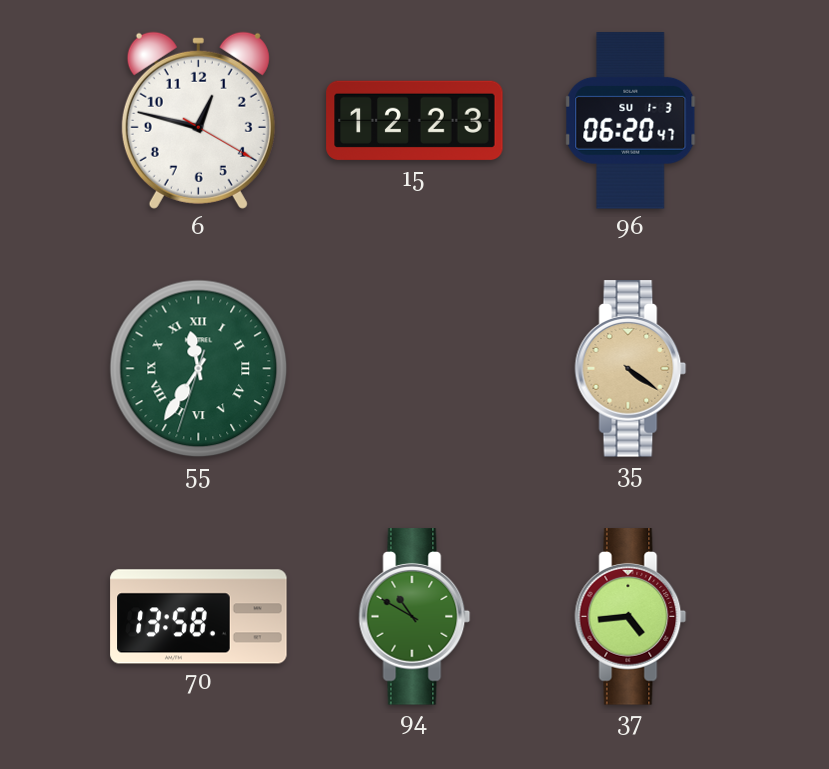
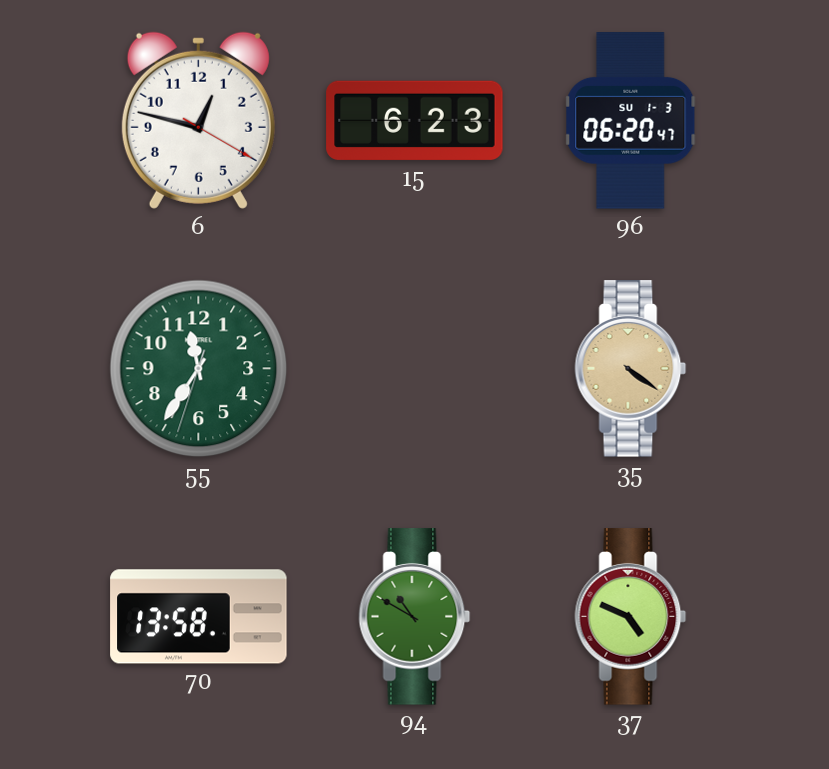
15: 12:23 -> 6:23 (415, 121)
55 numerals: Roman -> Arabic (199, 369)
37: 4:44 -> 4:49 (631, 617)
